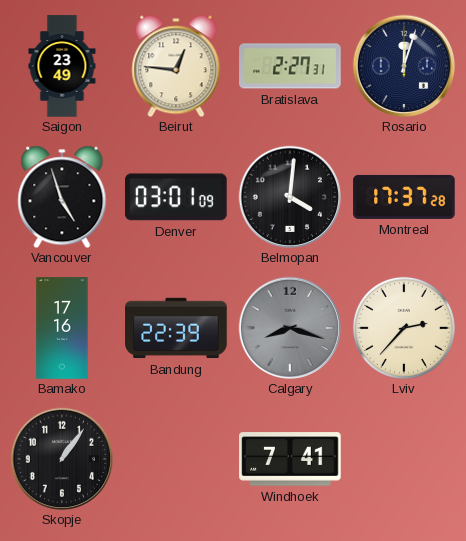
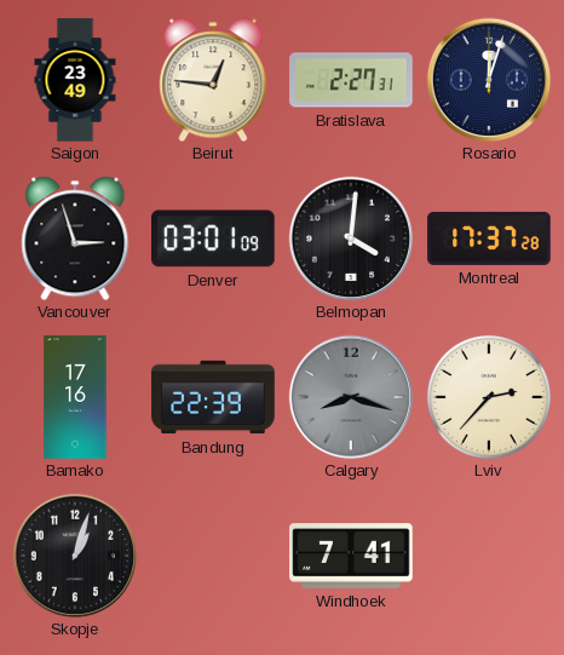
Vancouver: 4:57 -> 2:57 (75, 239)
Skopje: 1:06 -> 1:03 (75, 556)
